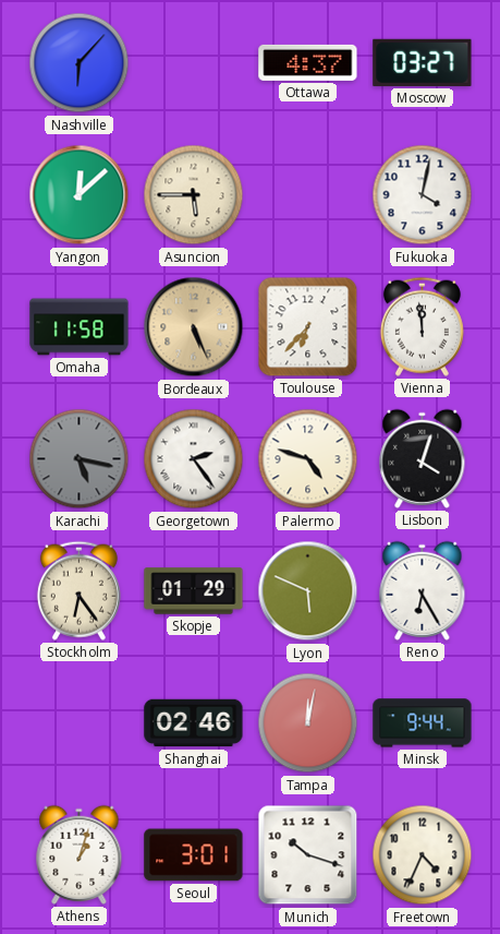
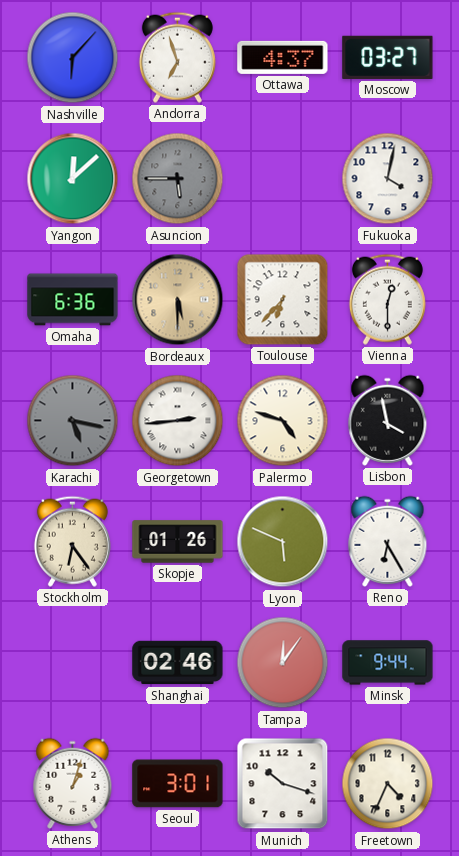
Andorra: none -> 6:57 (177, 57)
Asuncion dial: cream -> grey (178, 179)
Omaha: 11:58 -> 6:36 (73, 300)
Bordeaux: 5:26 -> 5:30 (178, 300)
Vienna: 11:59 -> 12:30 (387, 299)
Georgetown: 2:24 -> 2:44 (178, 421)
Lisbon: 4:03 -> 3:58 (388, 420)
Skopje: 01:29 -> 01:26 (178, 542)
Tampa: 12:02 -> 12:06 (283, 663)
